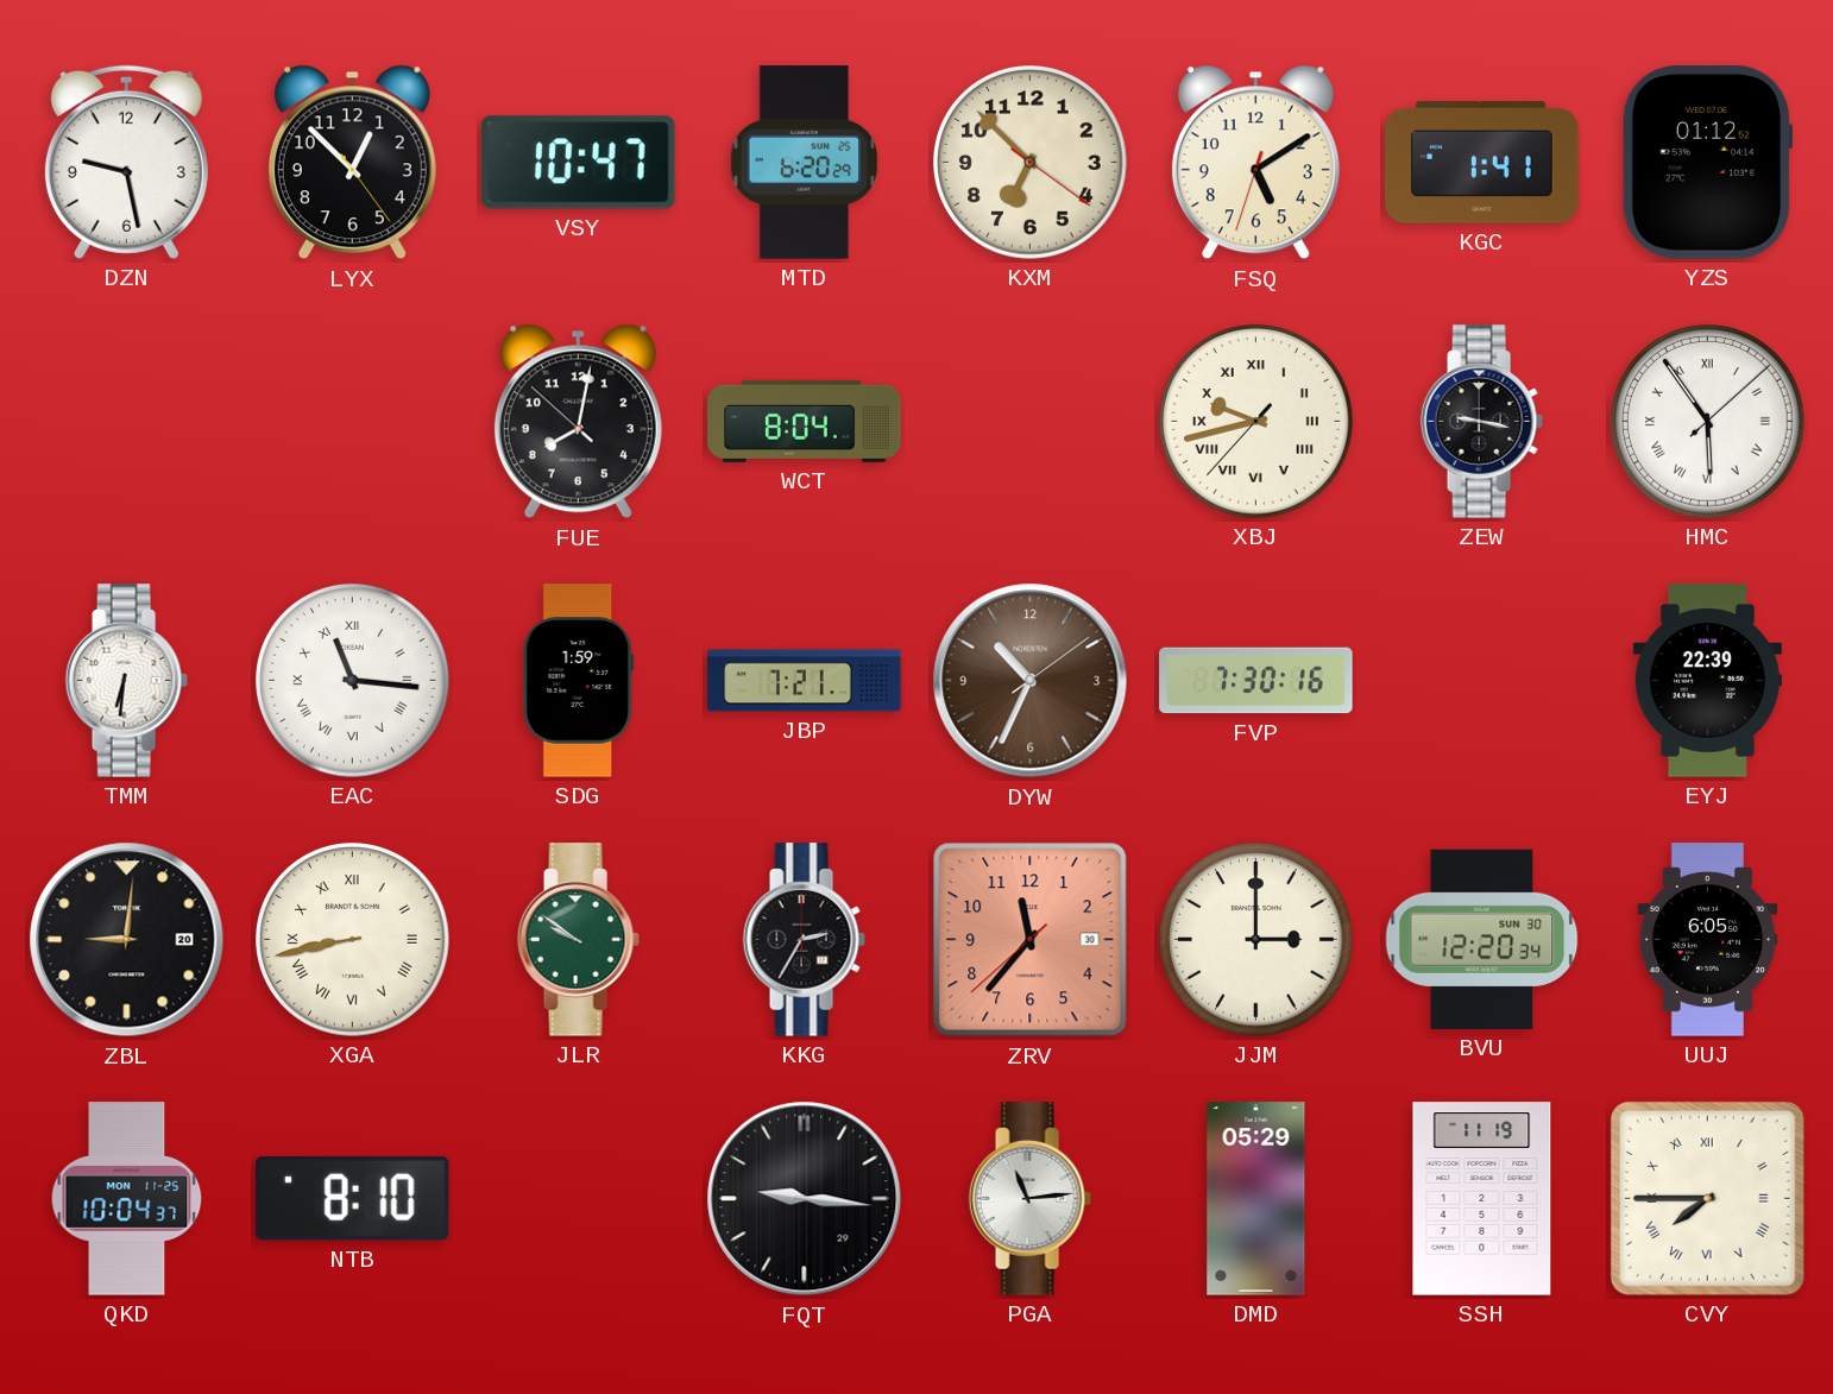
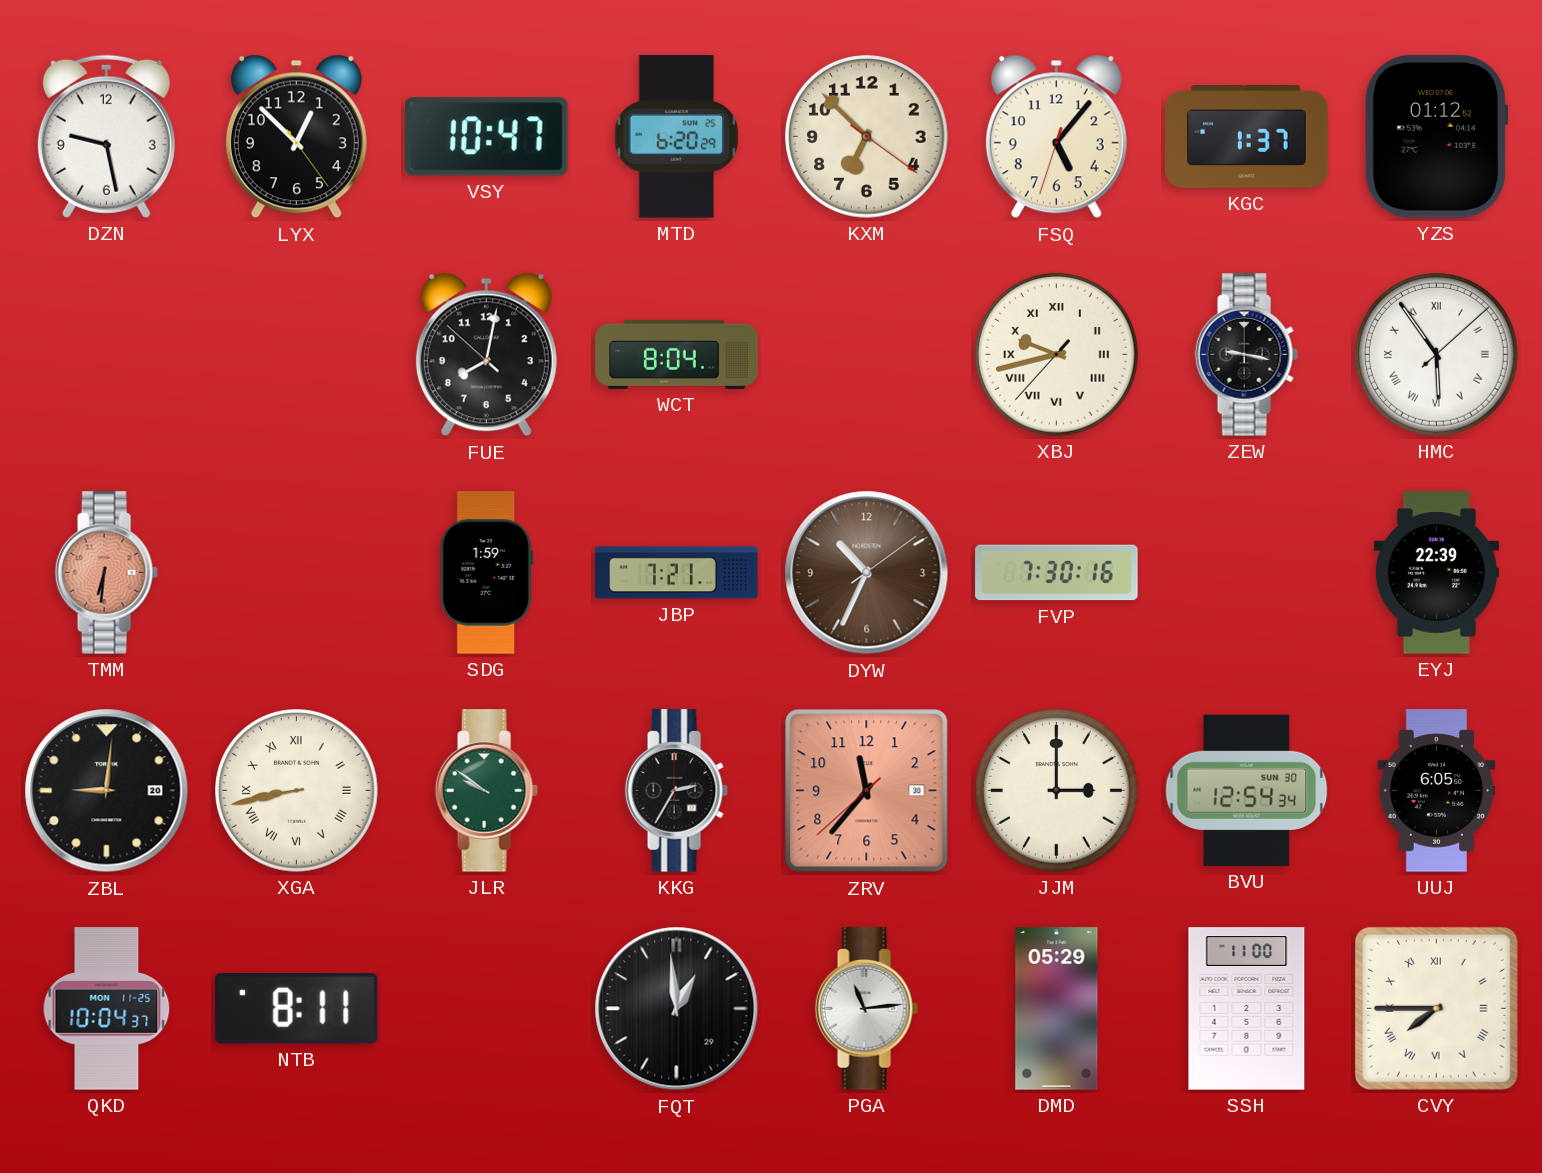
FSQ: 5:09 -> 5:06 (1056, 137)
KGC: 1:41 -> 1:37 (1247, 137)
TMM dial: white -> salmon (106, 573)
EAC: 11:16 -> none (353, 681)
BVU: 12:20 -> 12:54 (1247, 790)
NTB: 8:10 -> 8:11 (296, 1008)
FQT: 9:16 -> 12:59 (677, 1009)
SSH: 11:19 -> 11:00 (1247, 1009)
